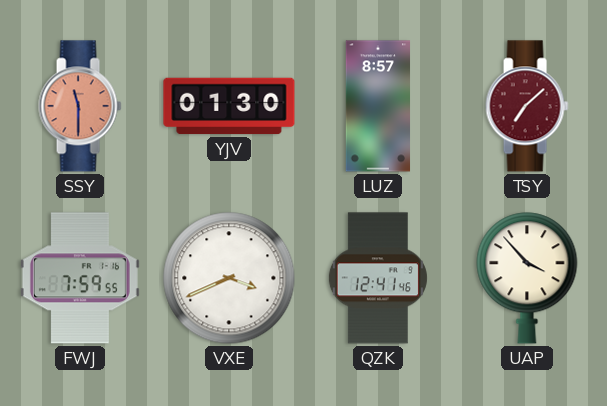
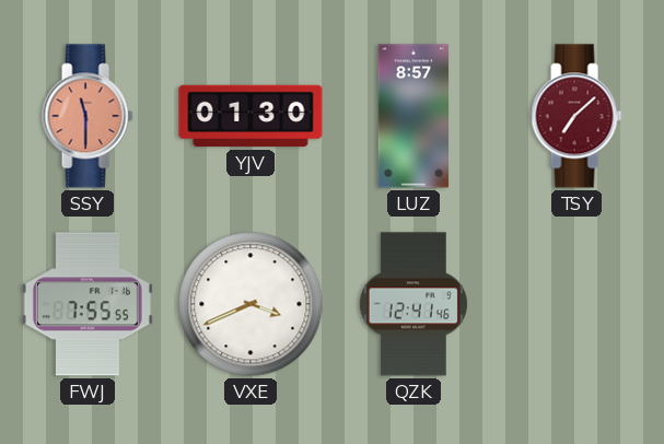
FWJ: 7:59 -> 7:55 (88, 304)
UAP: 3:53 -> none (527, 278)
